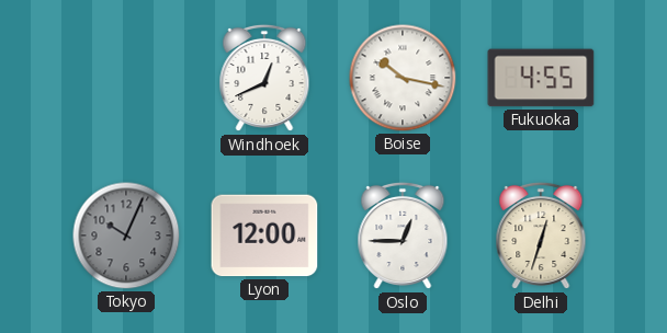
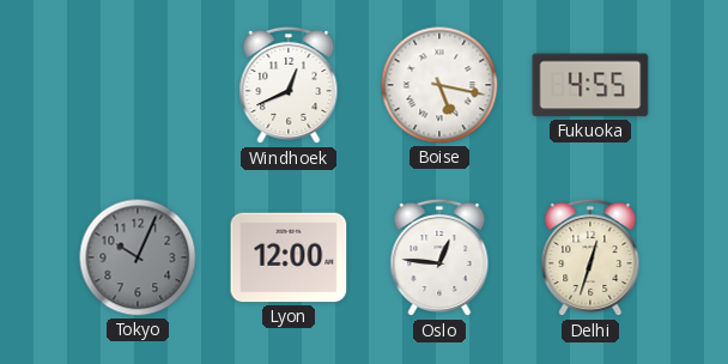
Boise: 10:17 -> 5:17 (439, 85)
Oslo: 12:45 -> 12:46 (439, 257)
